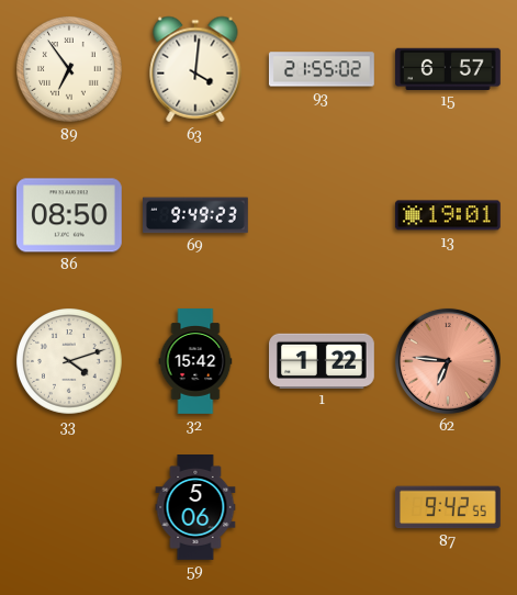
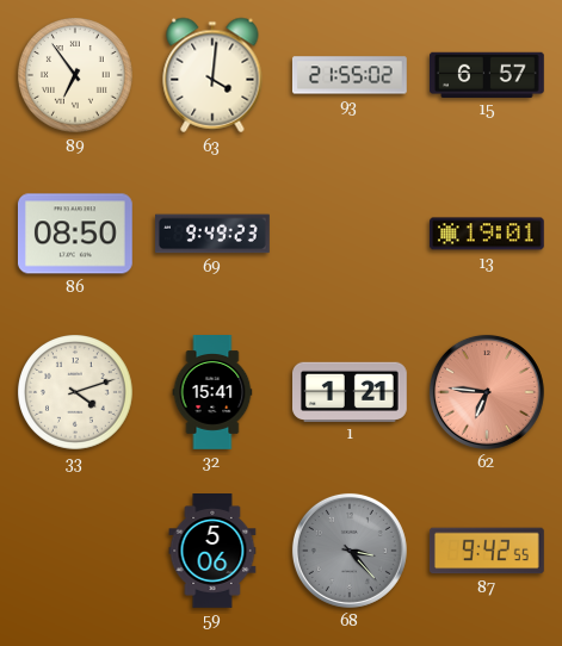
32: 15:42 -> 15:41 (212, 393)
1: 1:22 -> 1:21 (351, 391)
68: none -> 3:23 (350, 551)
